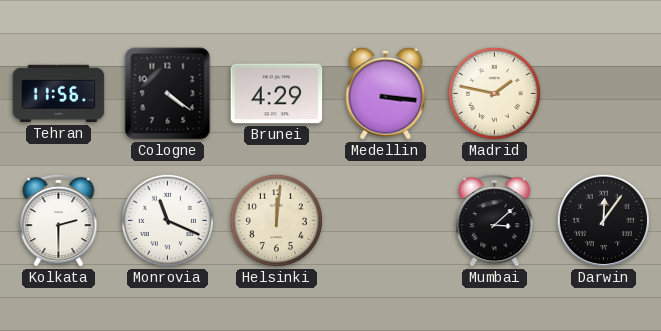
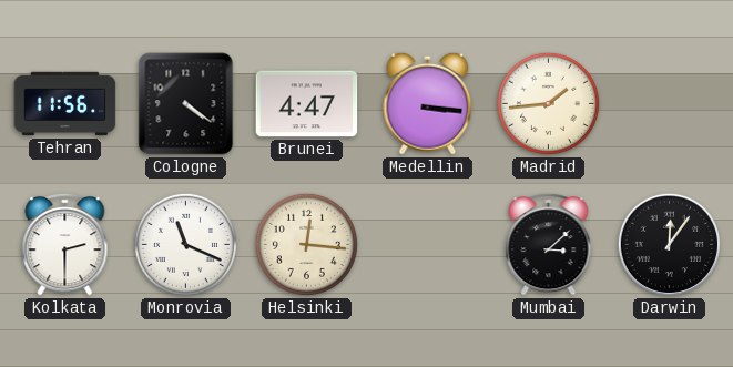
Brunei: 4:29 -> 4:47 (307, 104)
Madrid: 1:47 -> 1:44 (548, 103)
Helsinki: 12:01 -> 12:16 (306, 244)
